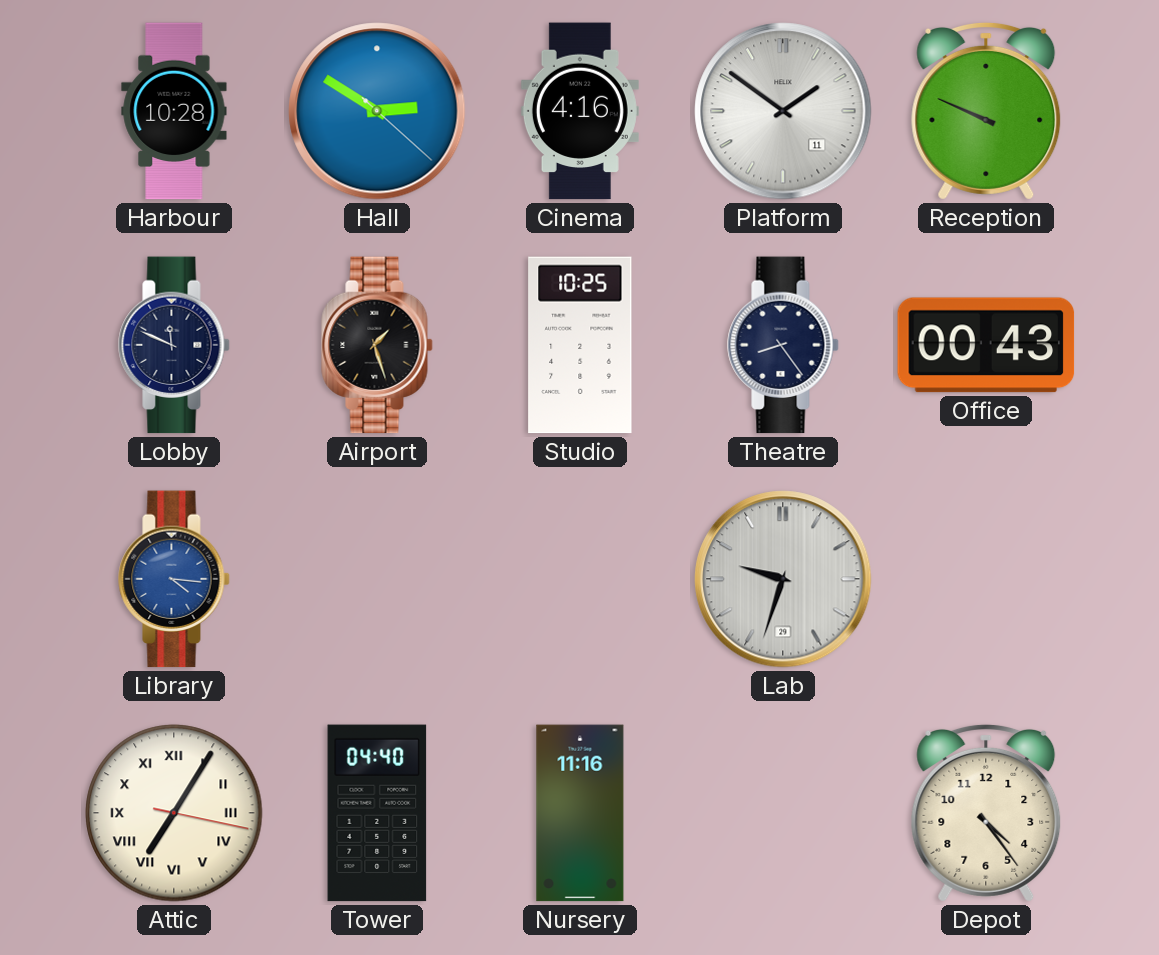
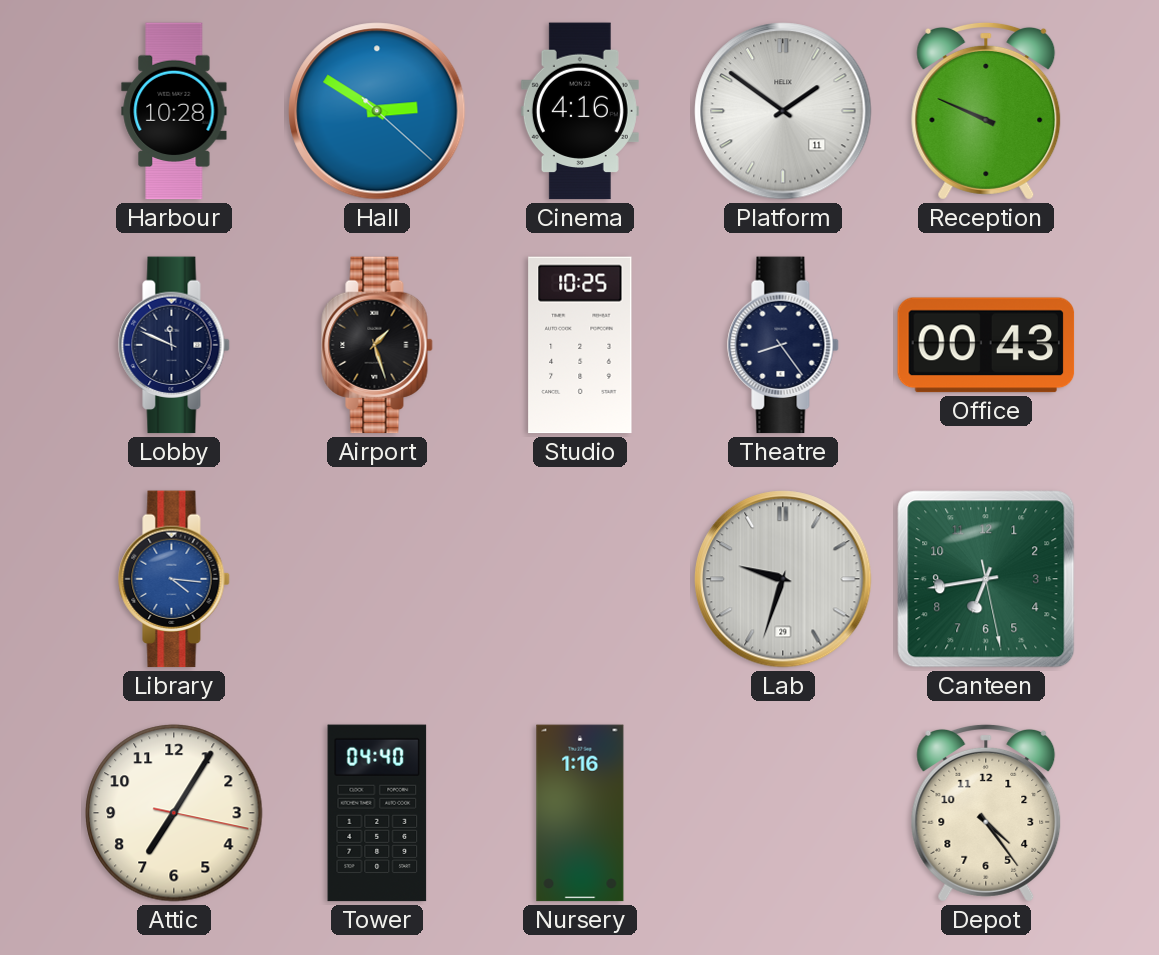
Canteen: none -> 6:43 (986, 579)
Attic numerals: Roman -> Arabic (174, 813)
Nursery: 11:16 -> 1:16 (580, 813)
